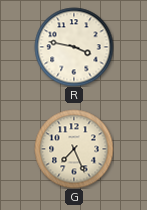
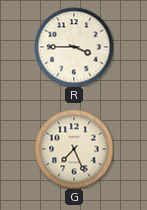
R: 3:47 -> 3:45 (74, 47)
